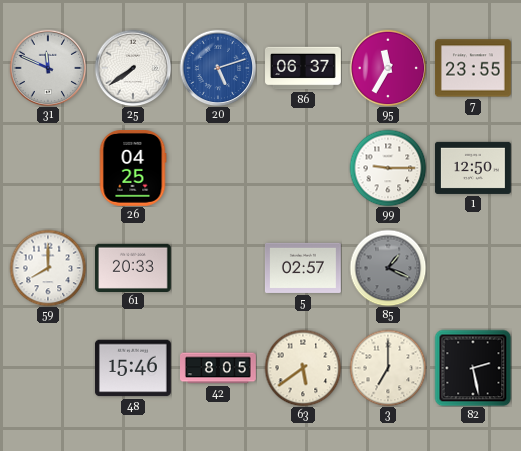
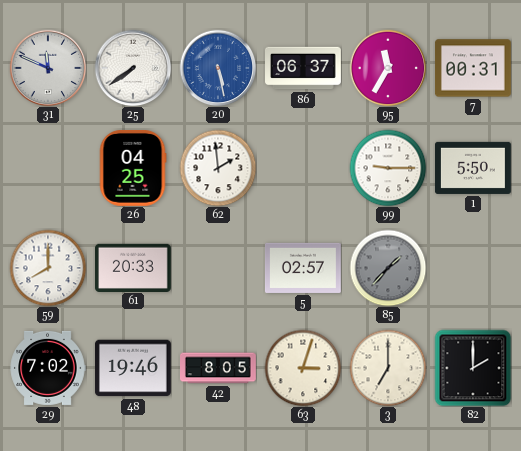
20: 5:12 -> 5:28 (218, 68)
7: 23:55 -> 00:31 (473, 68)
62: none -> 1:59 (218, 168)
1: 12:50 -> 5:50 (473, 168)
85: 1:19 -> 1:37 (388, 268)
29: none -> 7:02 (48, 368)
48: 15:46 -> 19:46 (133, 368)
63: 5:39 -> 3:03 (303, 368)
82: 2:28 -> 2:00 (473, 368)
